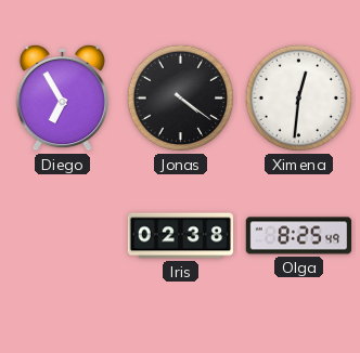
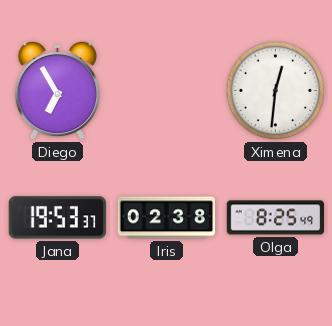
Jonas: 4:21 -> none (181, 99)
Jana: none -> 19:53 (58, 218)
